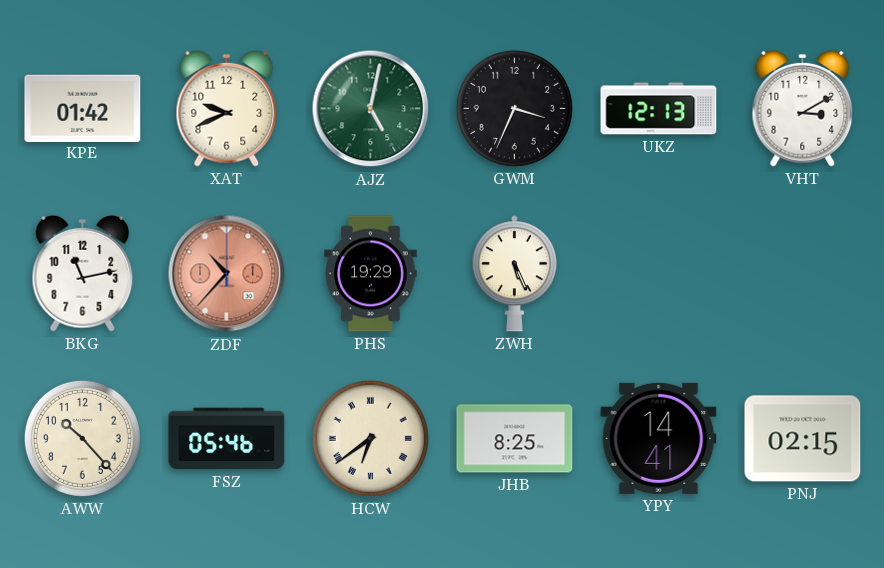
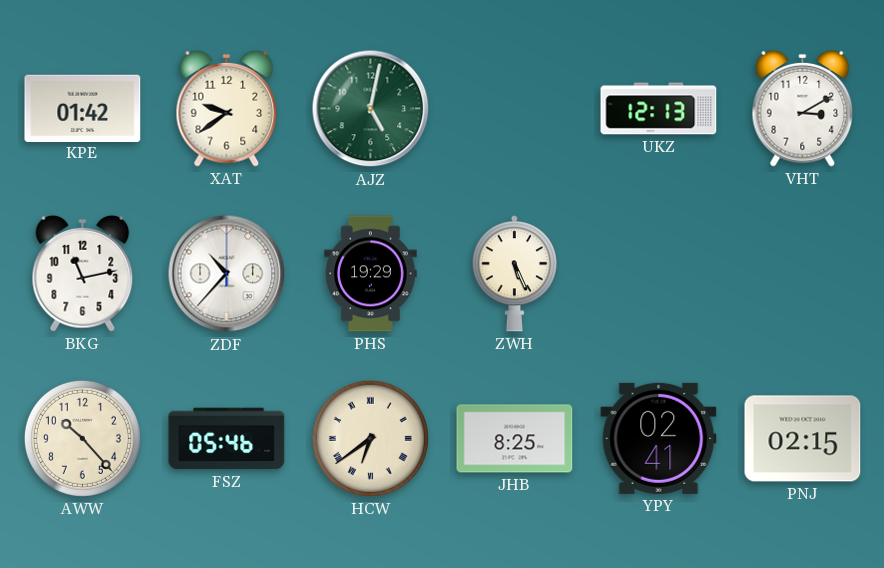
XAT: 9:41 -> 9:39 (227, 108)
GWM: 3:34 -> none (514, 108)
ZDF dial: salmon -> white (227, 274)
YPY: 14:41 -> 02:41 (659, 438)
